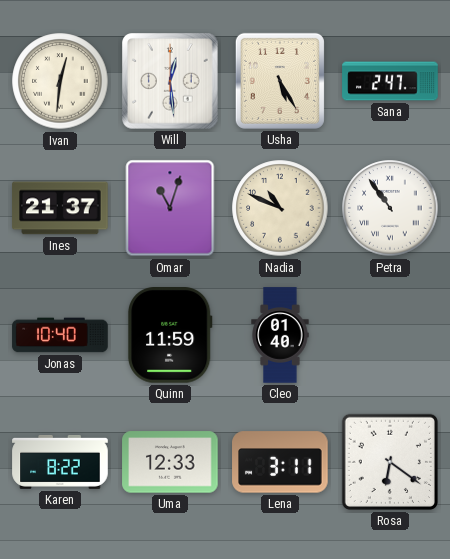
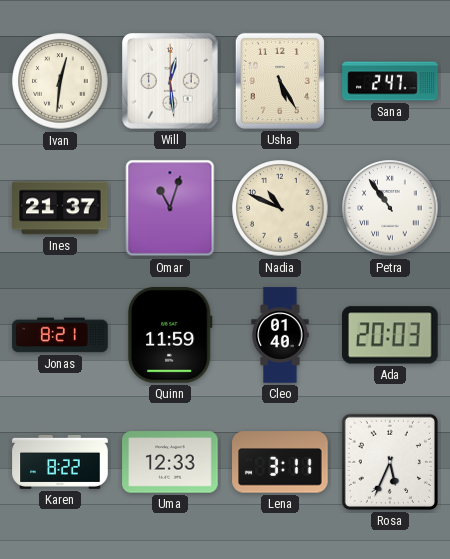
Jonas: 10:40 -> 8:21 (60, 335)
Ada: none -> 20:03 (391, 335)
Rosa: 6:21 -> 5:34 (390, 462)
